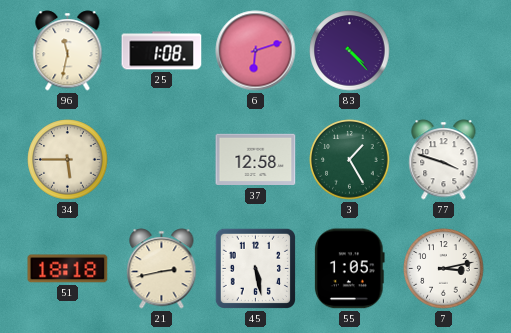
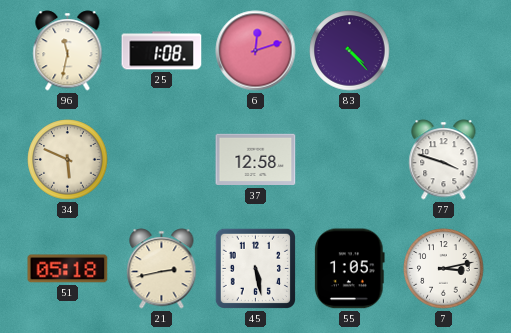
6: 6:12 -> 12:12 (256, 51)
34: 5:45 -> 5:49 (68, 160)
3: 1:25 -> none (350, 160)
51: 18:18 -> 05:18 (68, 269)
